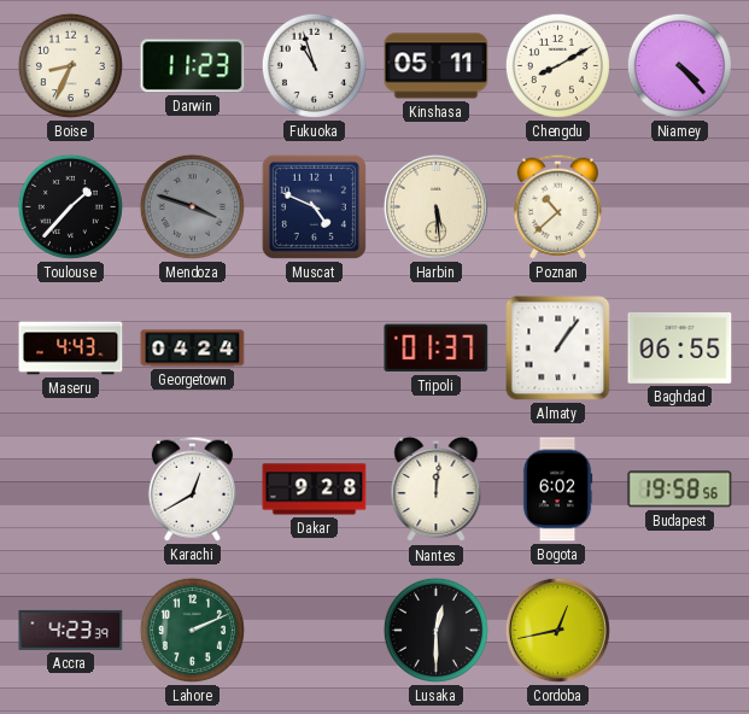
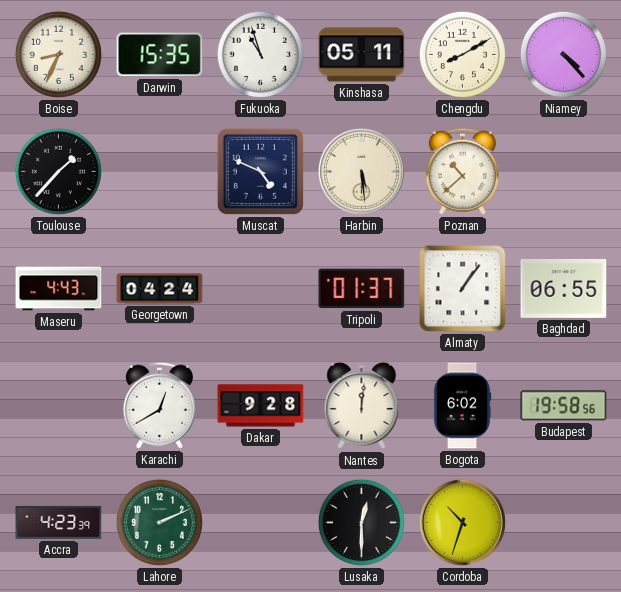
Darwin: 11:23 -> 15:35 (160, 55)
Mendoza: 3:48 -> none (192, 206)
Cordoba: 12:43 -> 10:33 (462, 522)
